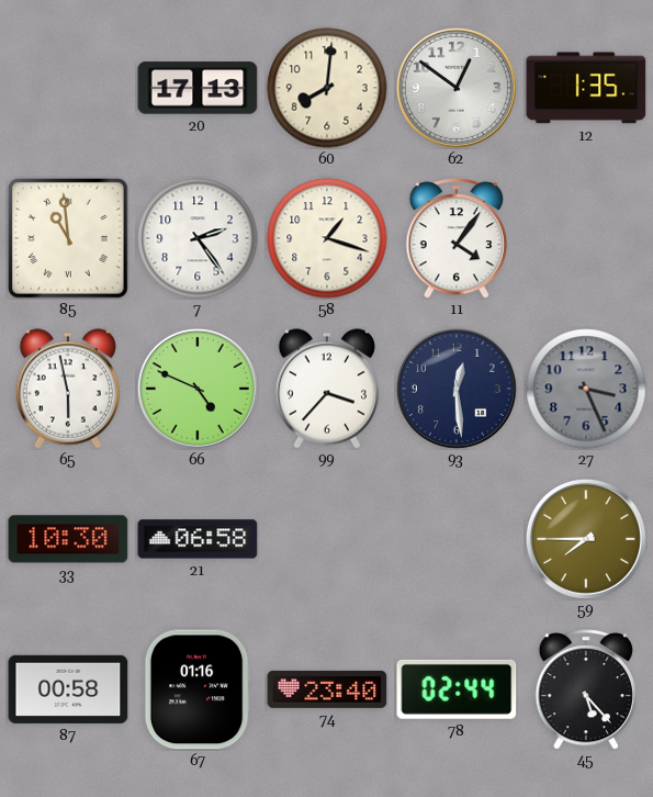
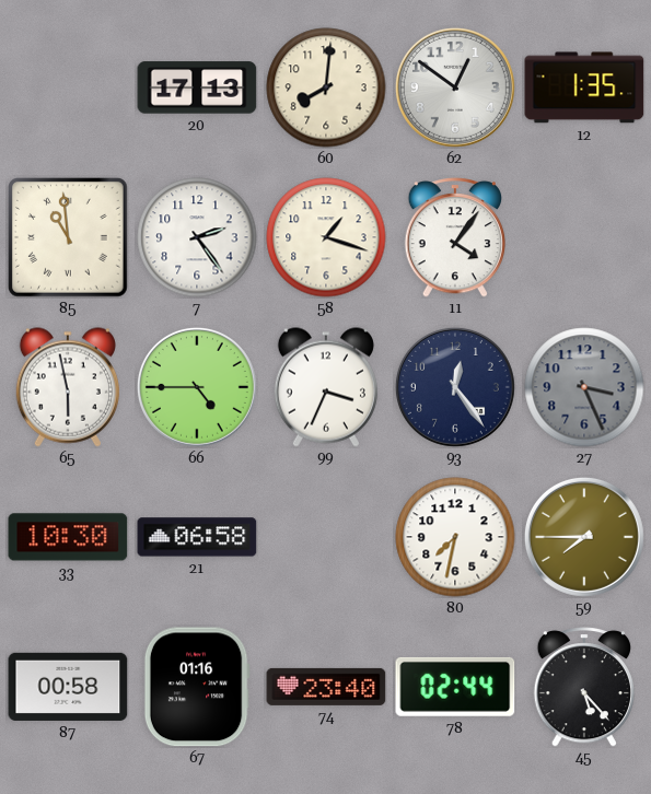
66: 4:49 -> 4:45 (197, 387)
99: 3:37 -> 3:34 (326, 387)
93: 12:29 -> 12:24 (455, 387)
80: none -> 7:32 (455, 537)
